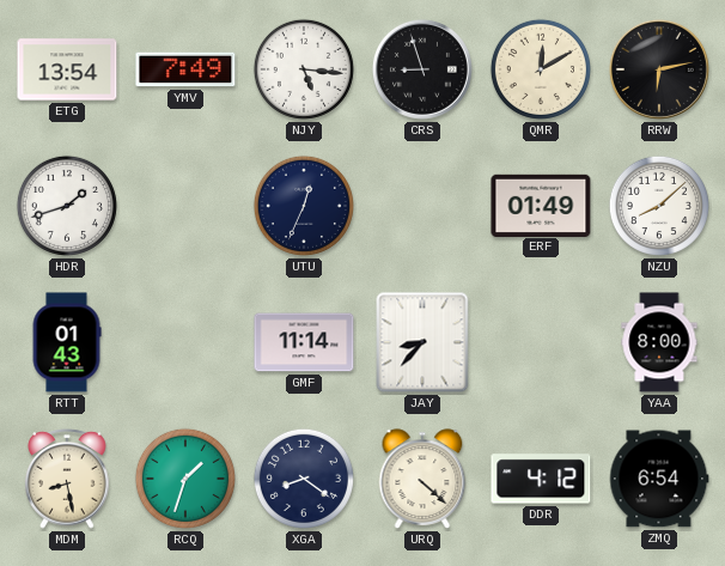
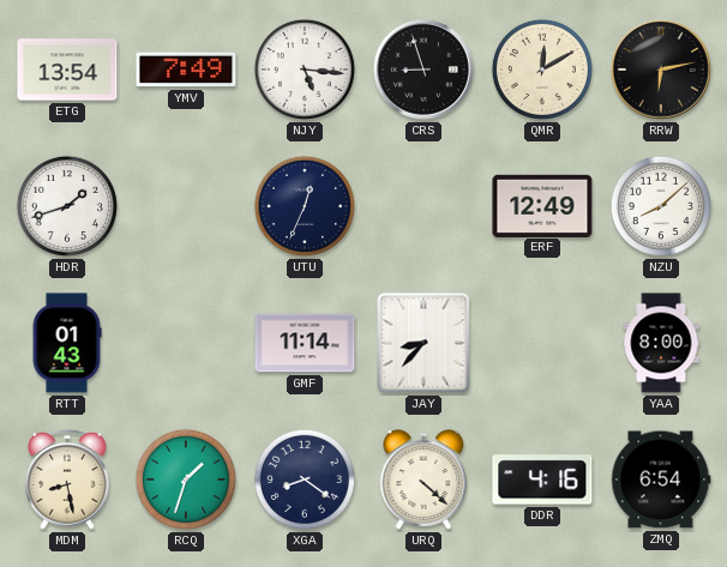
ERF: 01:49 -> 12:49 (542, 205)
DDR: 4:12 -> 4:16 (542, 479)
